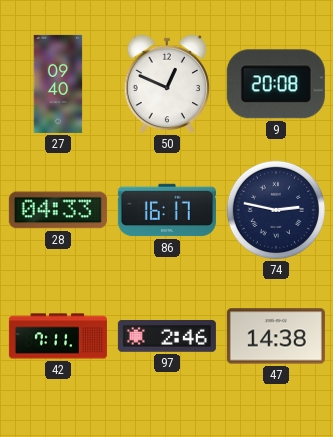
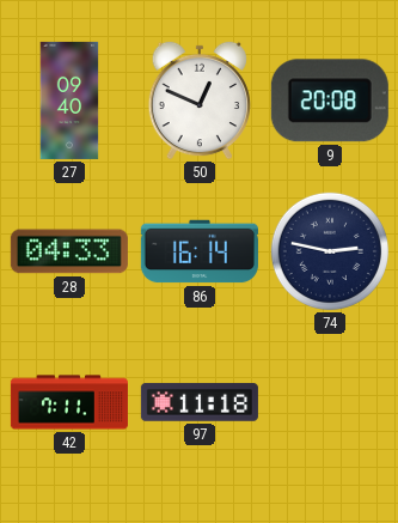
86: 16:17 -> 16:14 (200, 251)
97: 2:46 -> 11:18 (200, 402)
47: 14:38 -> none (276, 336)
